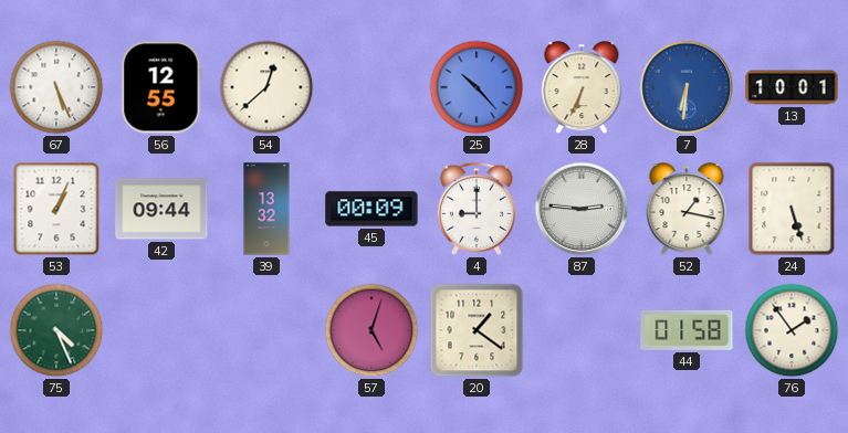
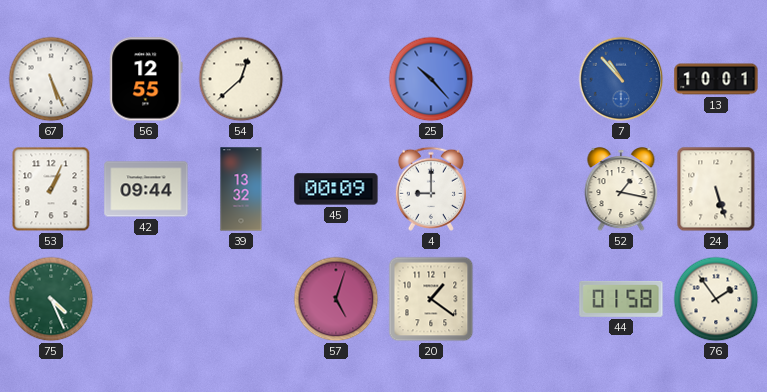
28: 6:34 -> none (582, 88)
7: 6:31 -> 10:53 (621, 79)
87: 2:46 -> none (582, 209)
